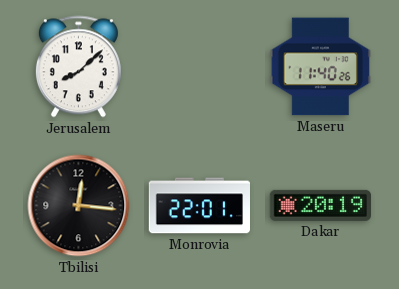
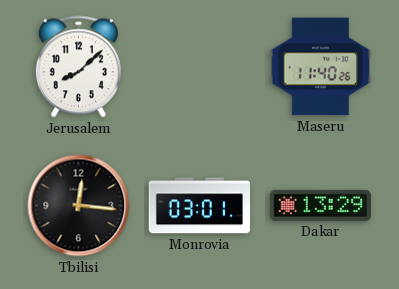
Monrovia: 22:01 -> 03:01 (199, 206)
Dakar: 20:19 -> 13:29 (320, 205)
